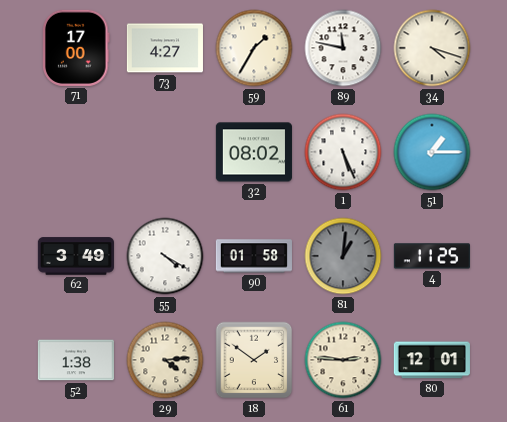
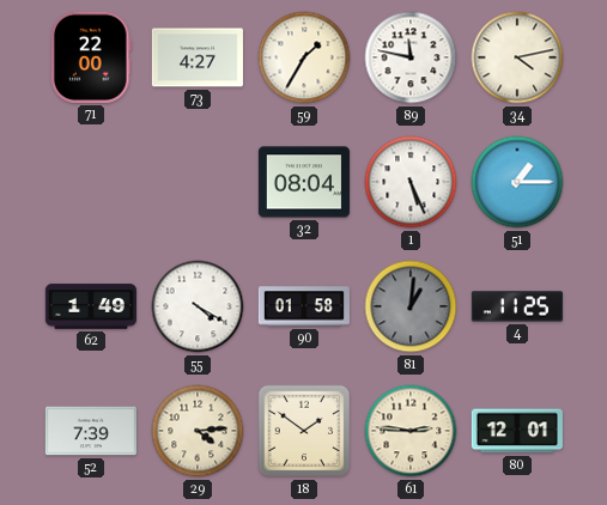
71: 17:00 -> 22:00 (91, 57)
34: 4:18 -> 4:13 (517, 57)
32: 08:02 -> 08:04 (304, 182)
62: 3:49 -> 1:49 (91, 306)
52: 1:38 -> 7:39 (91, 431)
